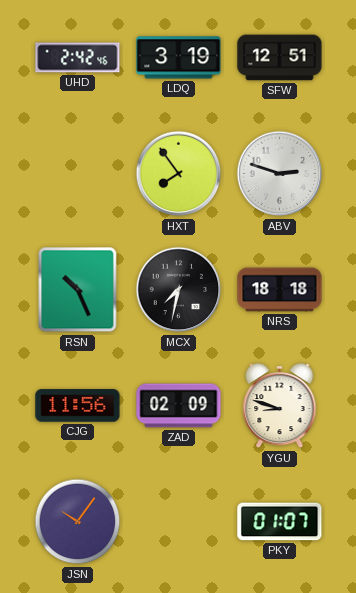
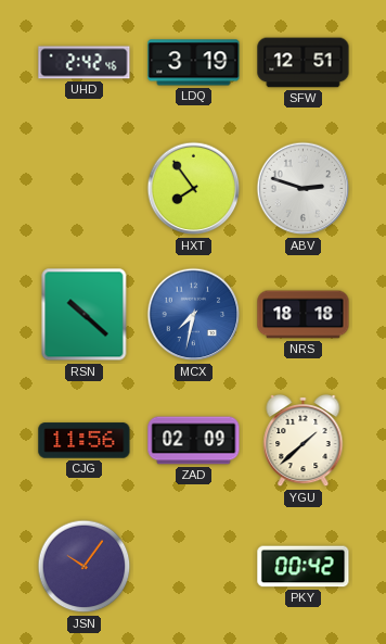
RSN: 10:26 -> 10:22 (85, 315)
MCX dial: black -> blue (194, 315)
YGU: 8:48 -> 1:38 (304, 441)
PKY: 01:07 -> 00:42 (304, 567)
